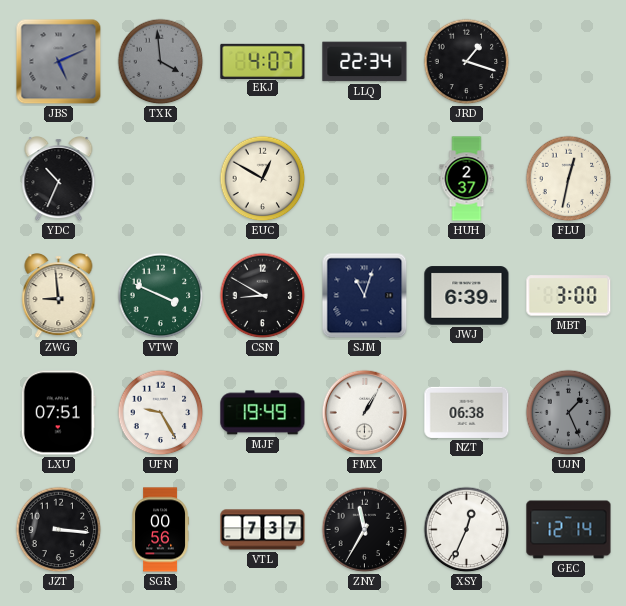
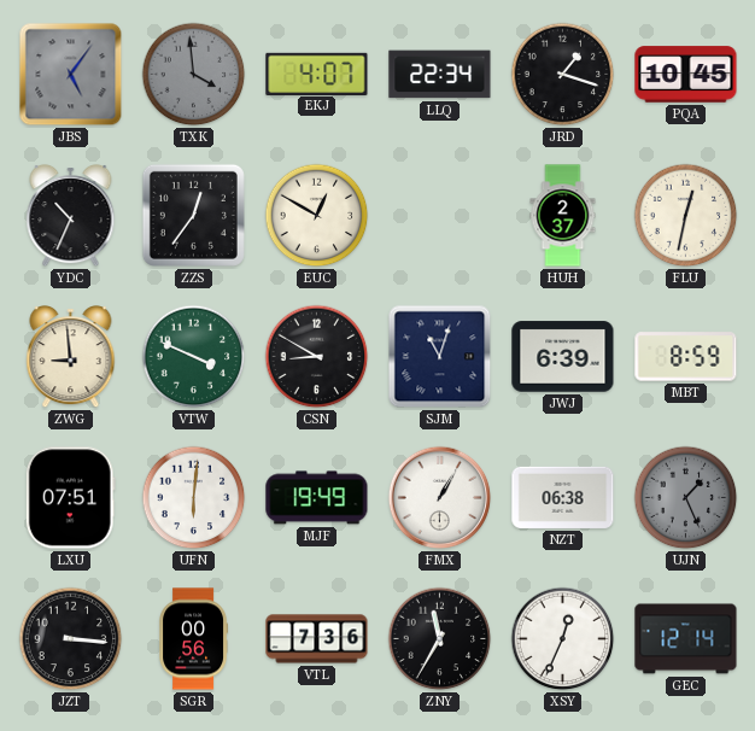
JBS: 5:11 -> 5:06 (71, 75)
PQA: none -> 10:45 (686, 75)
ZZS: none -> 12:36 (193, 215)
MBT: 3:00 -> 8:59 (686, 357)
UFN: 9:25 -> 6:01 (194, 498)
VTL: 7:37 -> 7:36 (317, 639)
